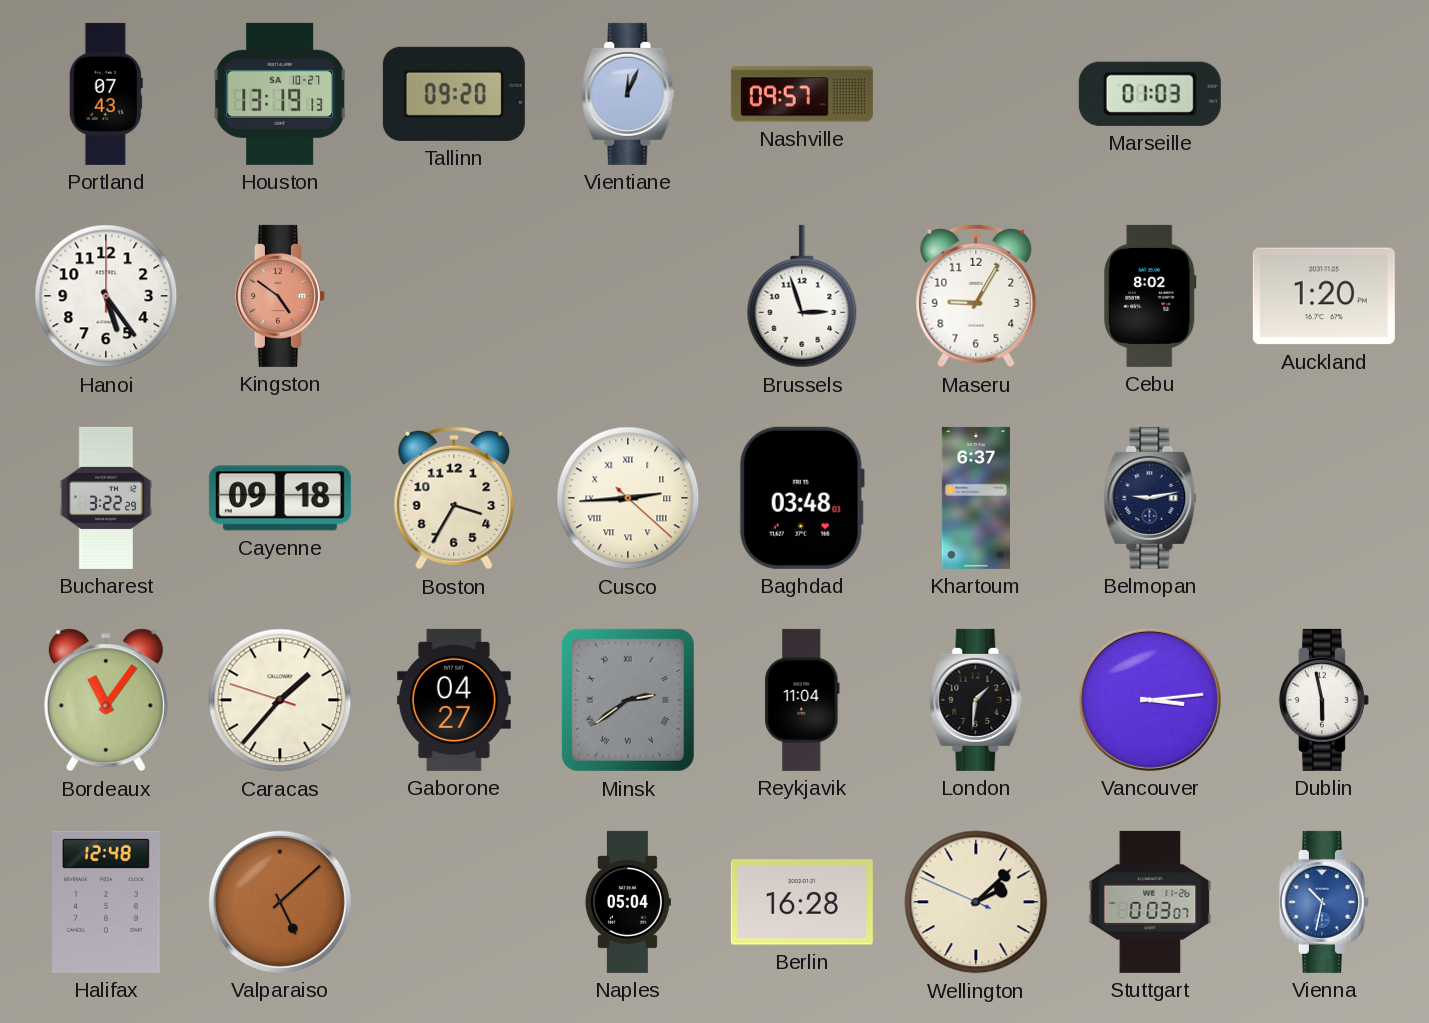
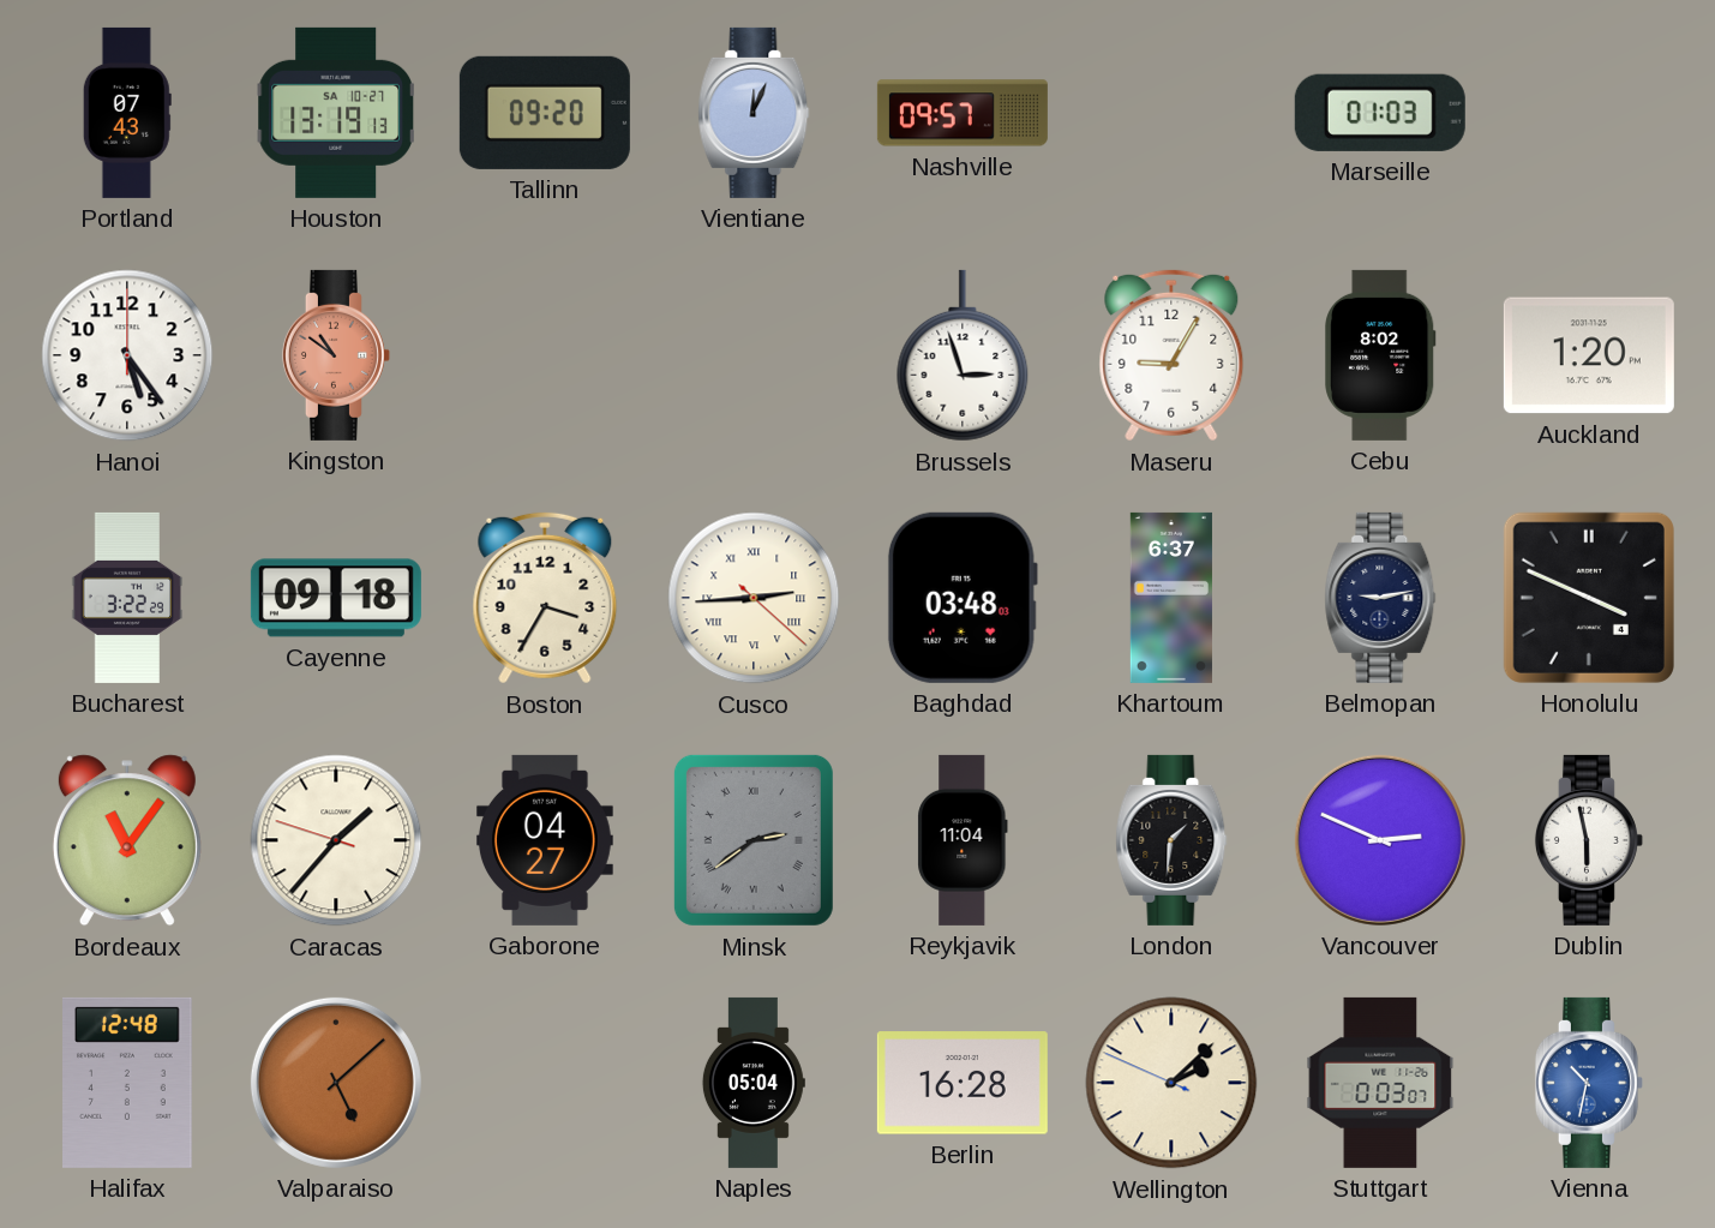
Kingston: 4:51 -> 10:51 (336, 355)
Honolulu: none -> 3:49 (1589, 598)
Vancouver: 3:14 -> 2:49 (1380, 840)
